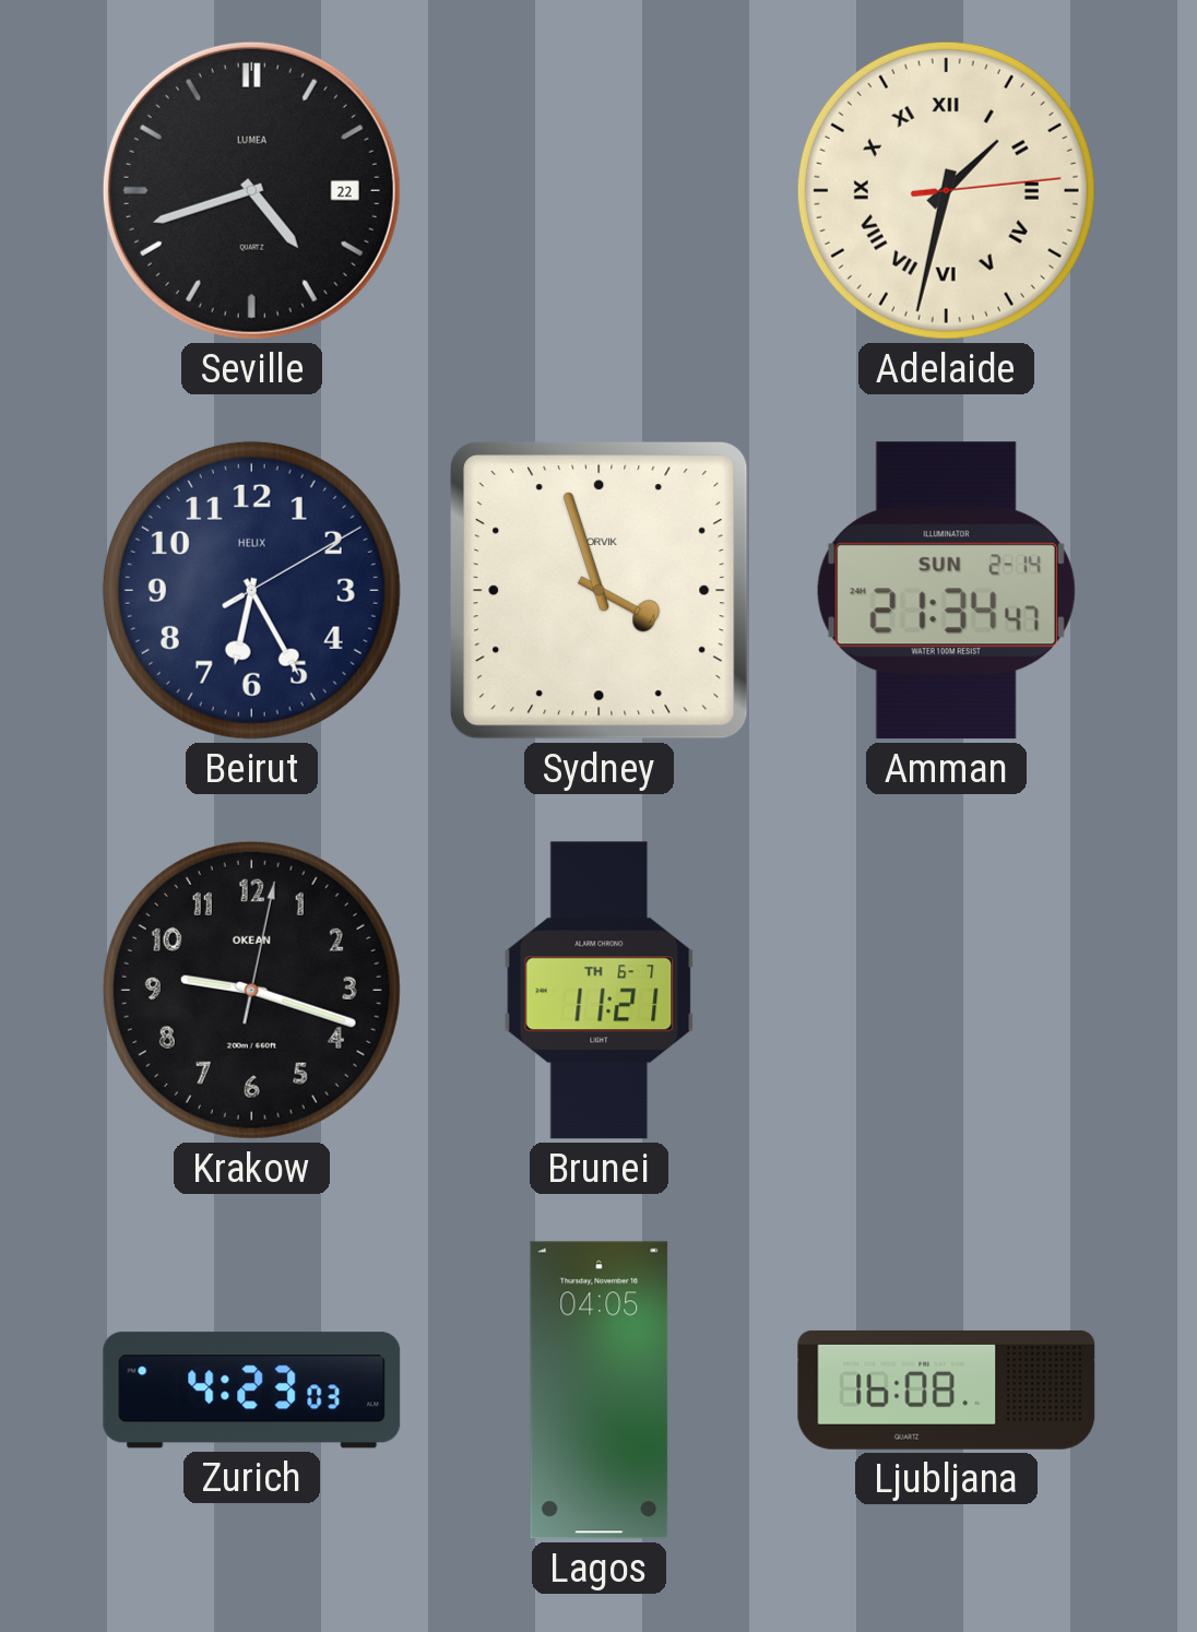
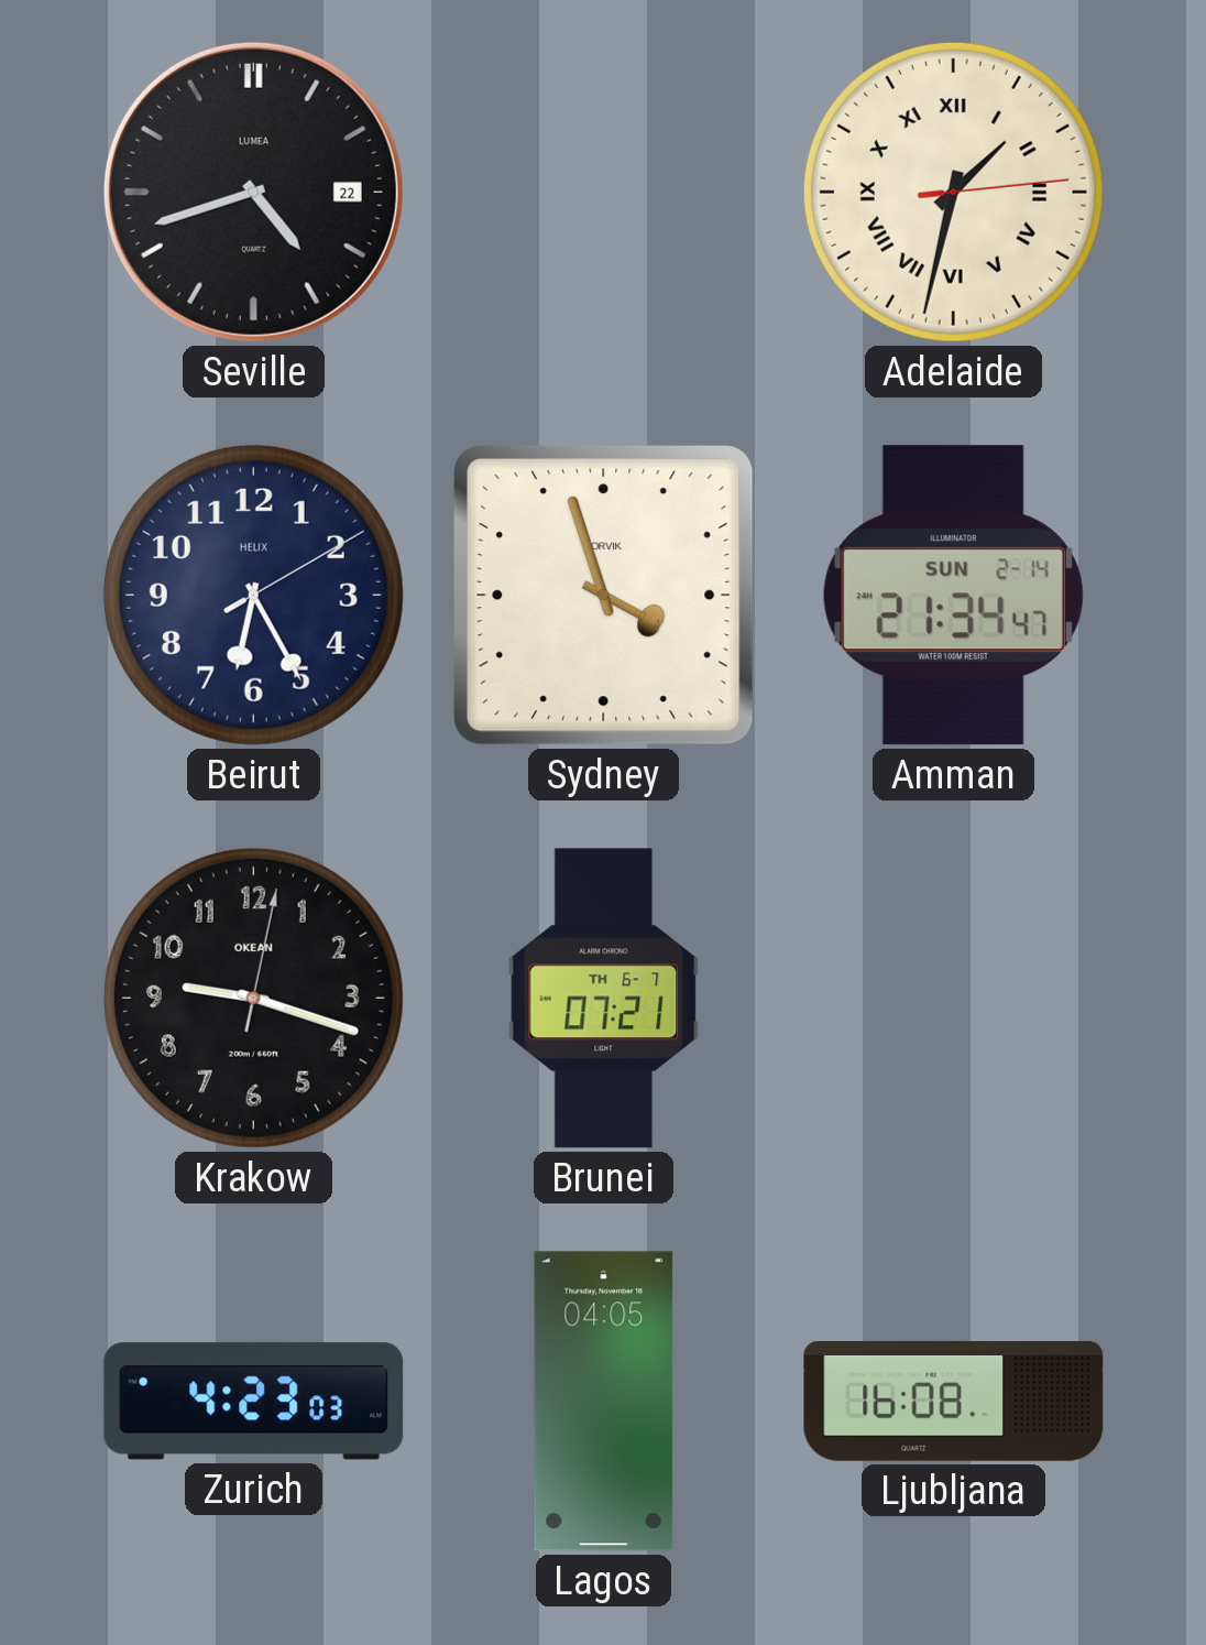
Brunei: 11:21 -> 07:21 (604, 999)
